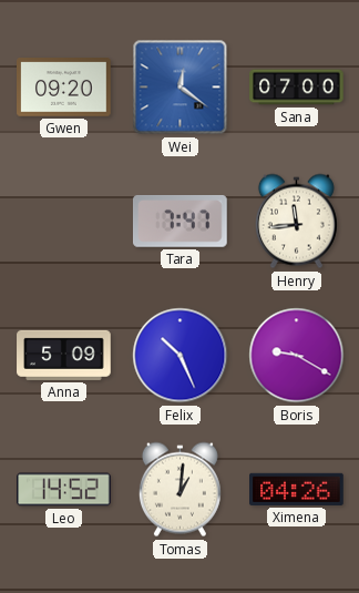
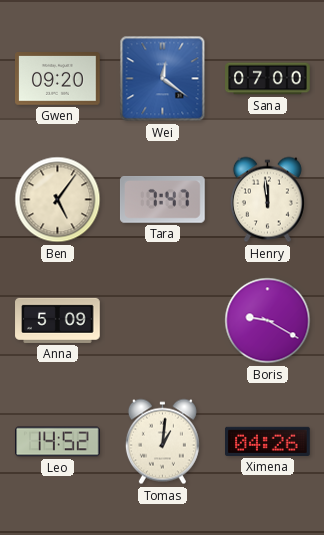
Ben: none -> 5:06 (58, 200)
Henry: 11:44 -> 11:59 (267, 200)
Felix: 10:26 -> none (181, 356)
